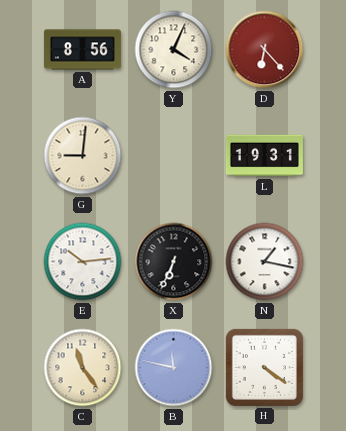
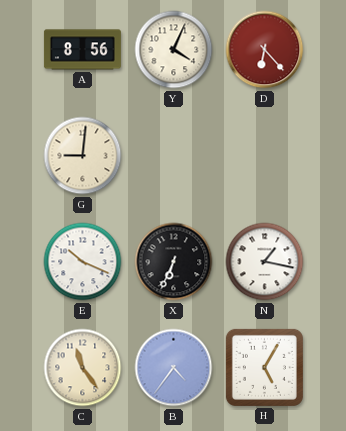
L: 19:31 -> none (264, 156)
E: 10:14 -> 10:19 (83, 262)
B: 11:47 -> 4:36 (174, 368)
H: 4:21 -> 5:05 (264, 367)
